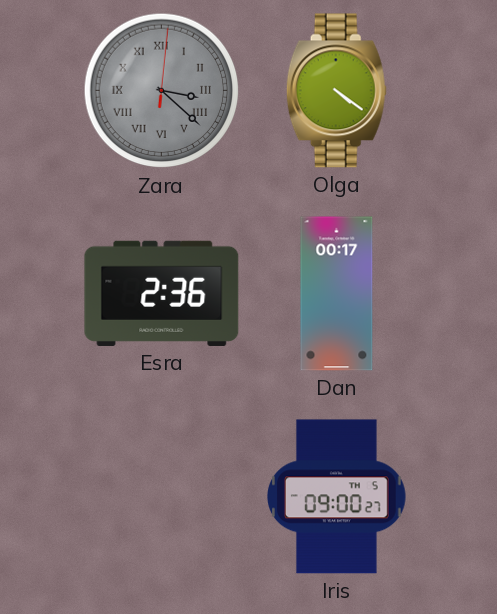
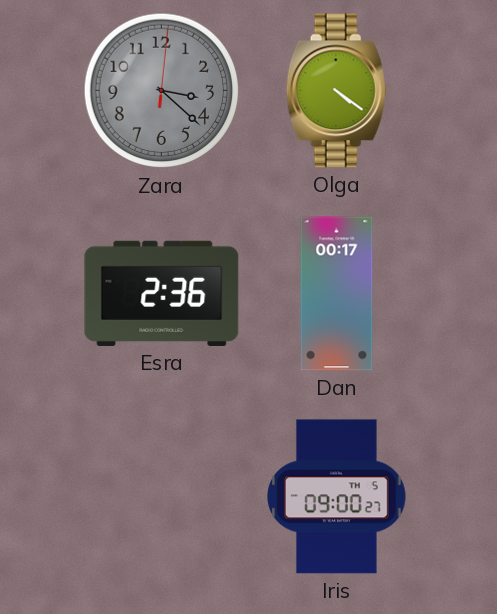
Zara numerals: Roman -> Arabic (162, 91)
